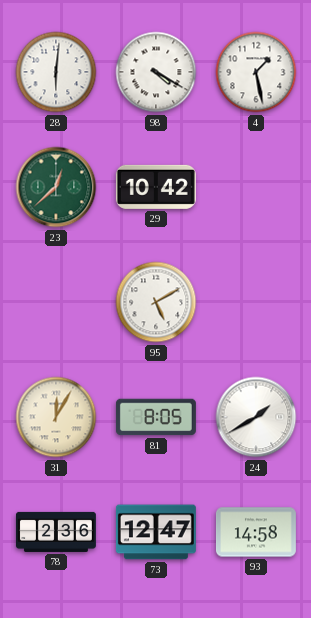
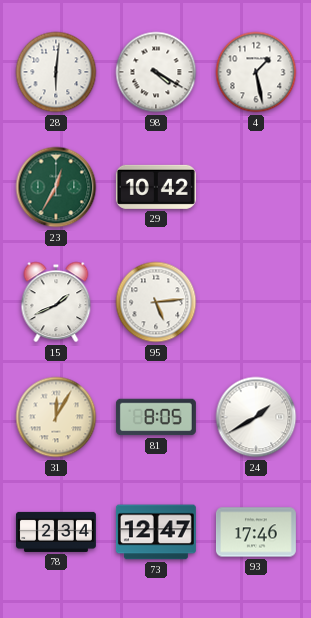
23: 12:38 -> 12:35 (56, 187)
15: none -> 1:41 (56, 302)
95: 5:10 -> 5:14 (156, 302)
78: 2:36 -> 2:34 (56, 532)
93: 14:58 -> 17:46 (256, 532)
